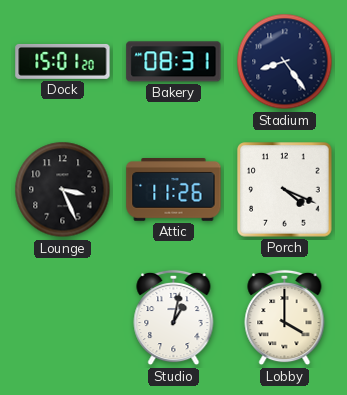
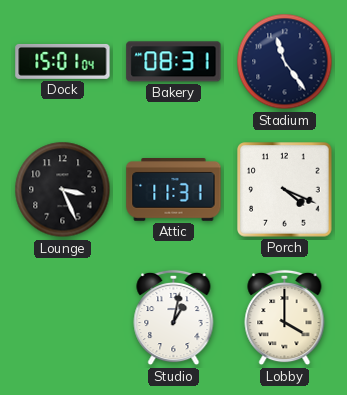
Dock: 15:01:20 -> 15:01:04 (63, 61)
Stadium: 8:24 -> 11:24 (285, 62)
Attic: 11:26 -> 11:31 (174, 190)
